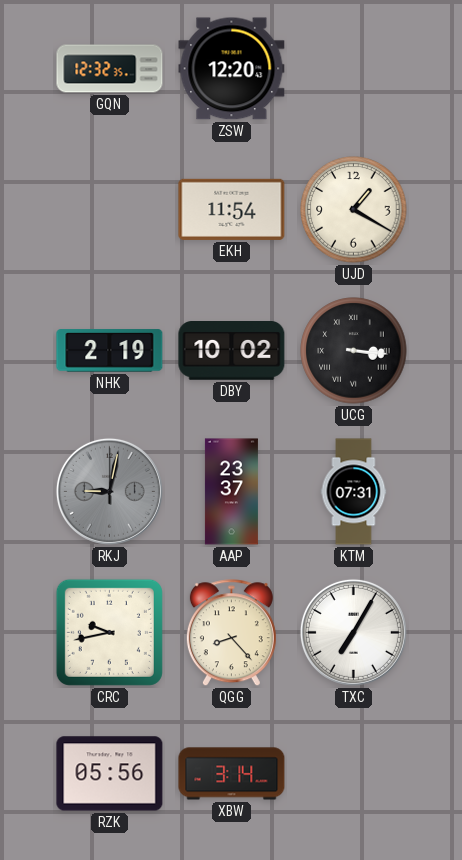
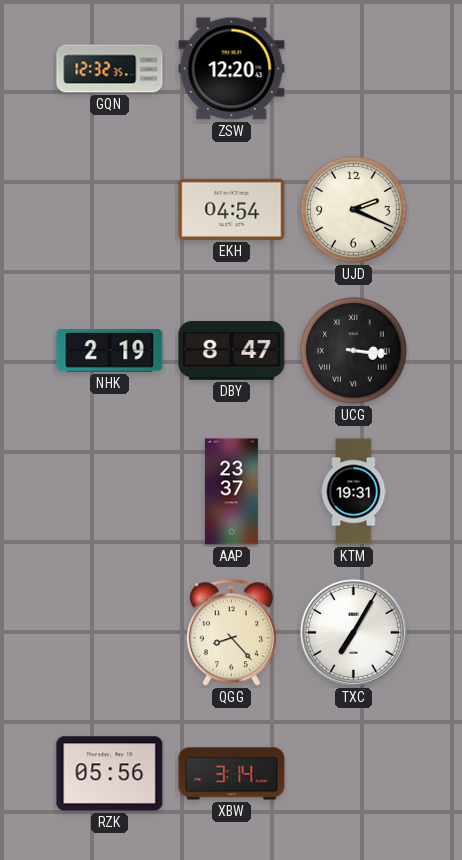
EKH: 11:54 -> 04:54 (232, 209)
UJD: 1:20 -> 2:19 (354, 210)
DBY: 10:02 -> 8:47 (232, 351)
RKJ: 9:02 -> none (109, 491)
KTM: 07:31 -> 19:31 (354, 492)
CRC: 9:43 -> none (109, 632)
